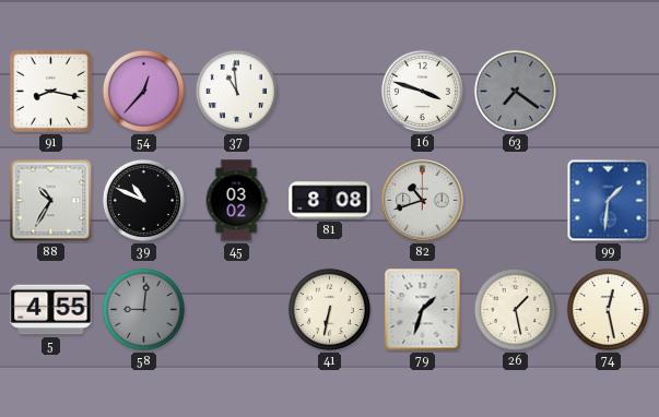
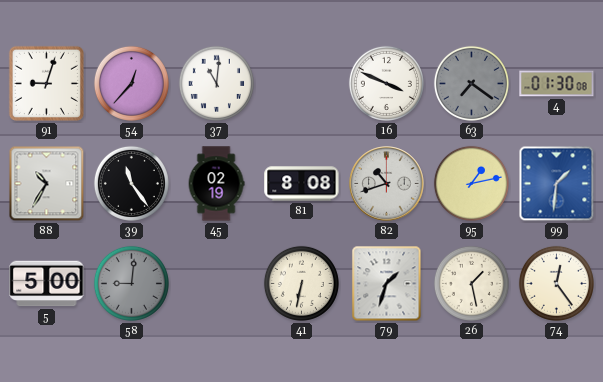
91: 8:17 -> 9:03 (46, 83)
37: 10:59 -> 11:01 (216, 83)
16: 3:48 -> 3:49 (386, 83)
4: none -> 01:30 (557, 84)
39: 10:49 -> 11:24 (131, 183)
45: 03:02 -> 02:19 (216, 184)
95: none -> 1:13 (471, 183)
5: 4:55 -> 5:00 (47, 284)
74: 12:28 -> 12:24 (556, 283)
